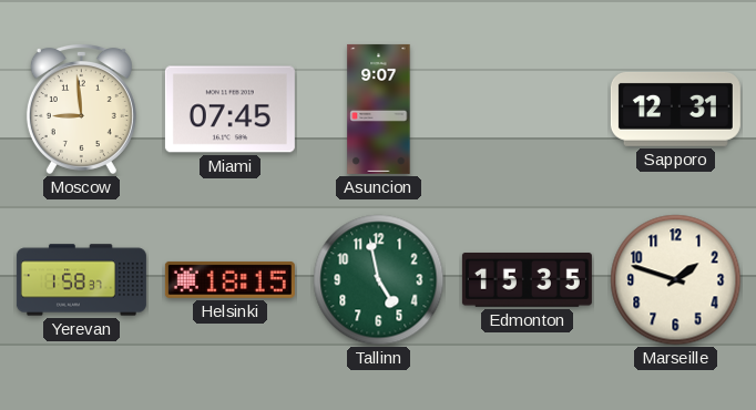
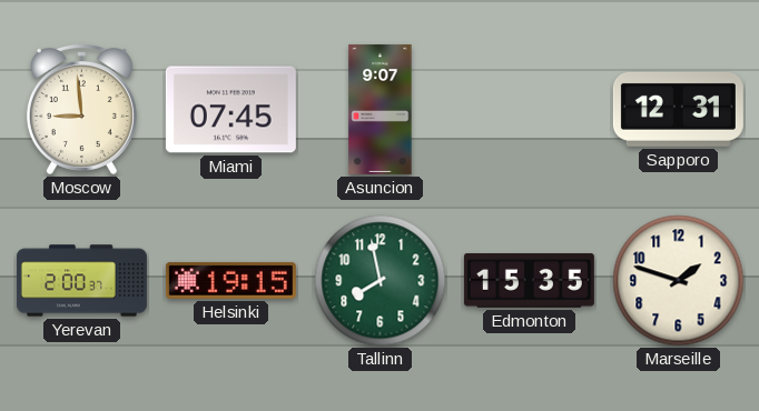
Yerevan: 1:58 -> 2:00 (81, 281)
Helsinki: 18:15 -> 19:15 (230, 280)
Tallinn: 4:58 -> 7:58 (381, 281)
